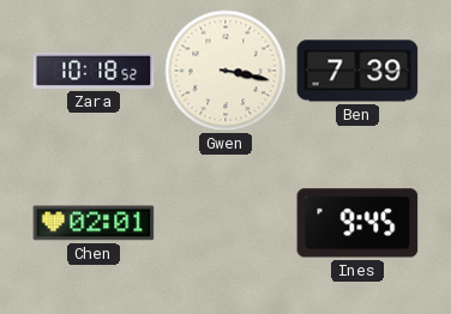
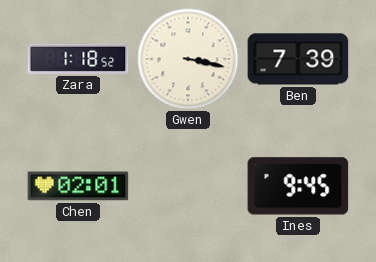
Zara: 10:18 -> 1:18 (78, 59)
